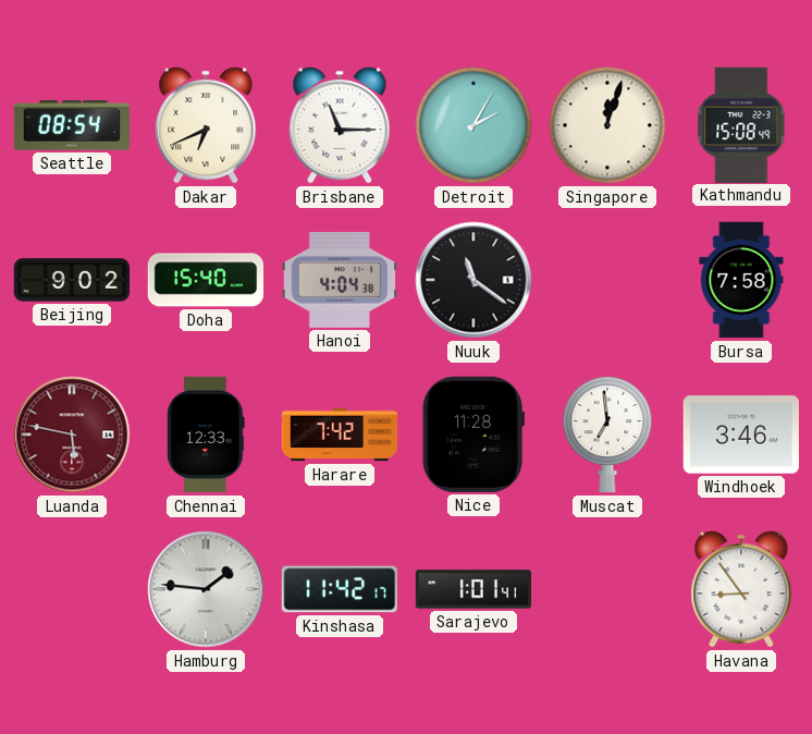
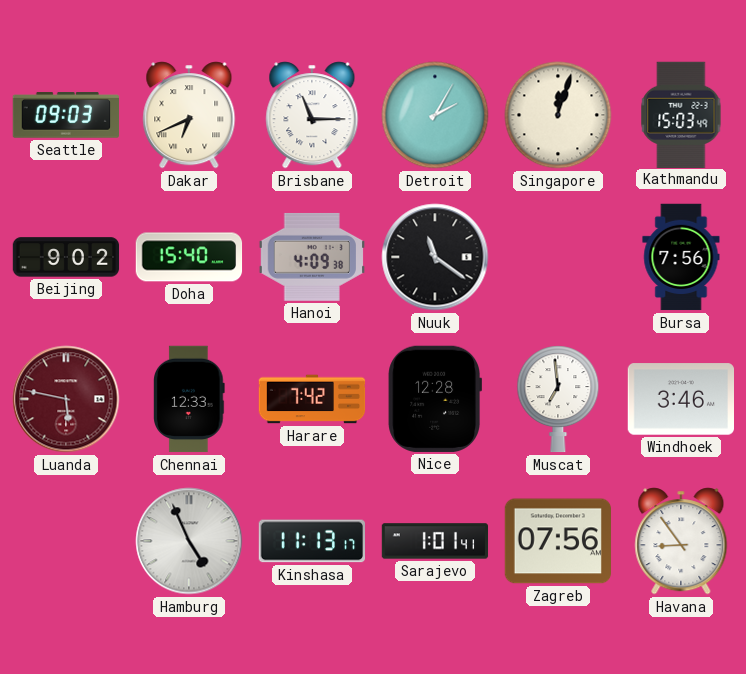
Seattle: 08:54 -> 09:03 (65, 115)
Kathmandu: 15:08 -> 15:03 (681, 114)
Hanoi: 4:04 -> 4:09 (311, 257)
Bursa: 7:58 -> 7:56 (681, 257)
Nice: 11:28 -> 12:28 (434, 399)
Hamburg: 1:46 -> 4:56 (189, 541)
Kinshasa: 11:42 -> 11:13 (311, 541)
Zagreb: none -> 07:56 (557, 541)
